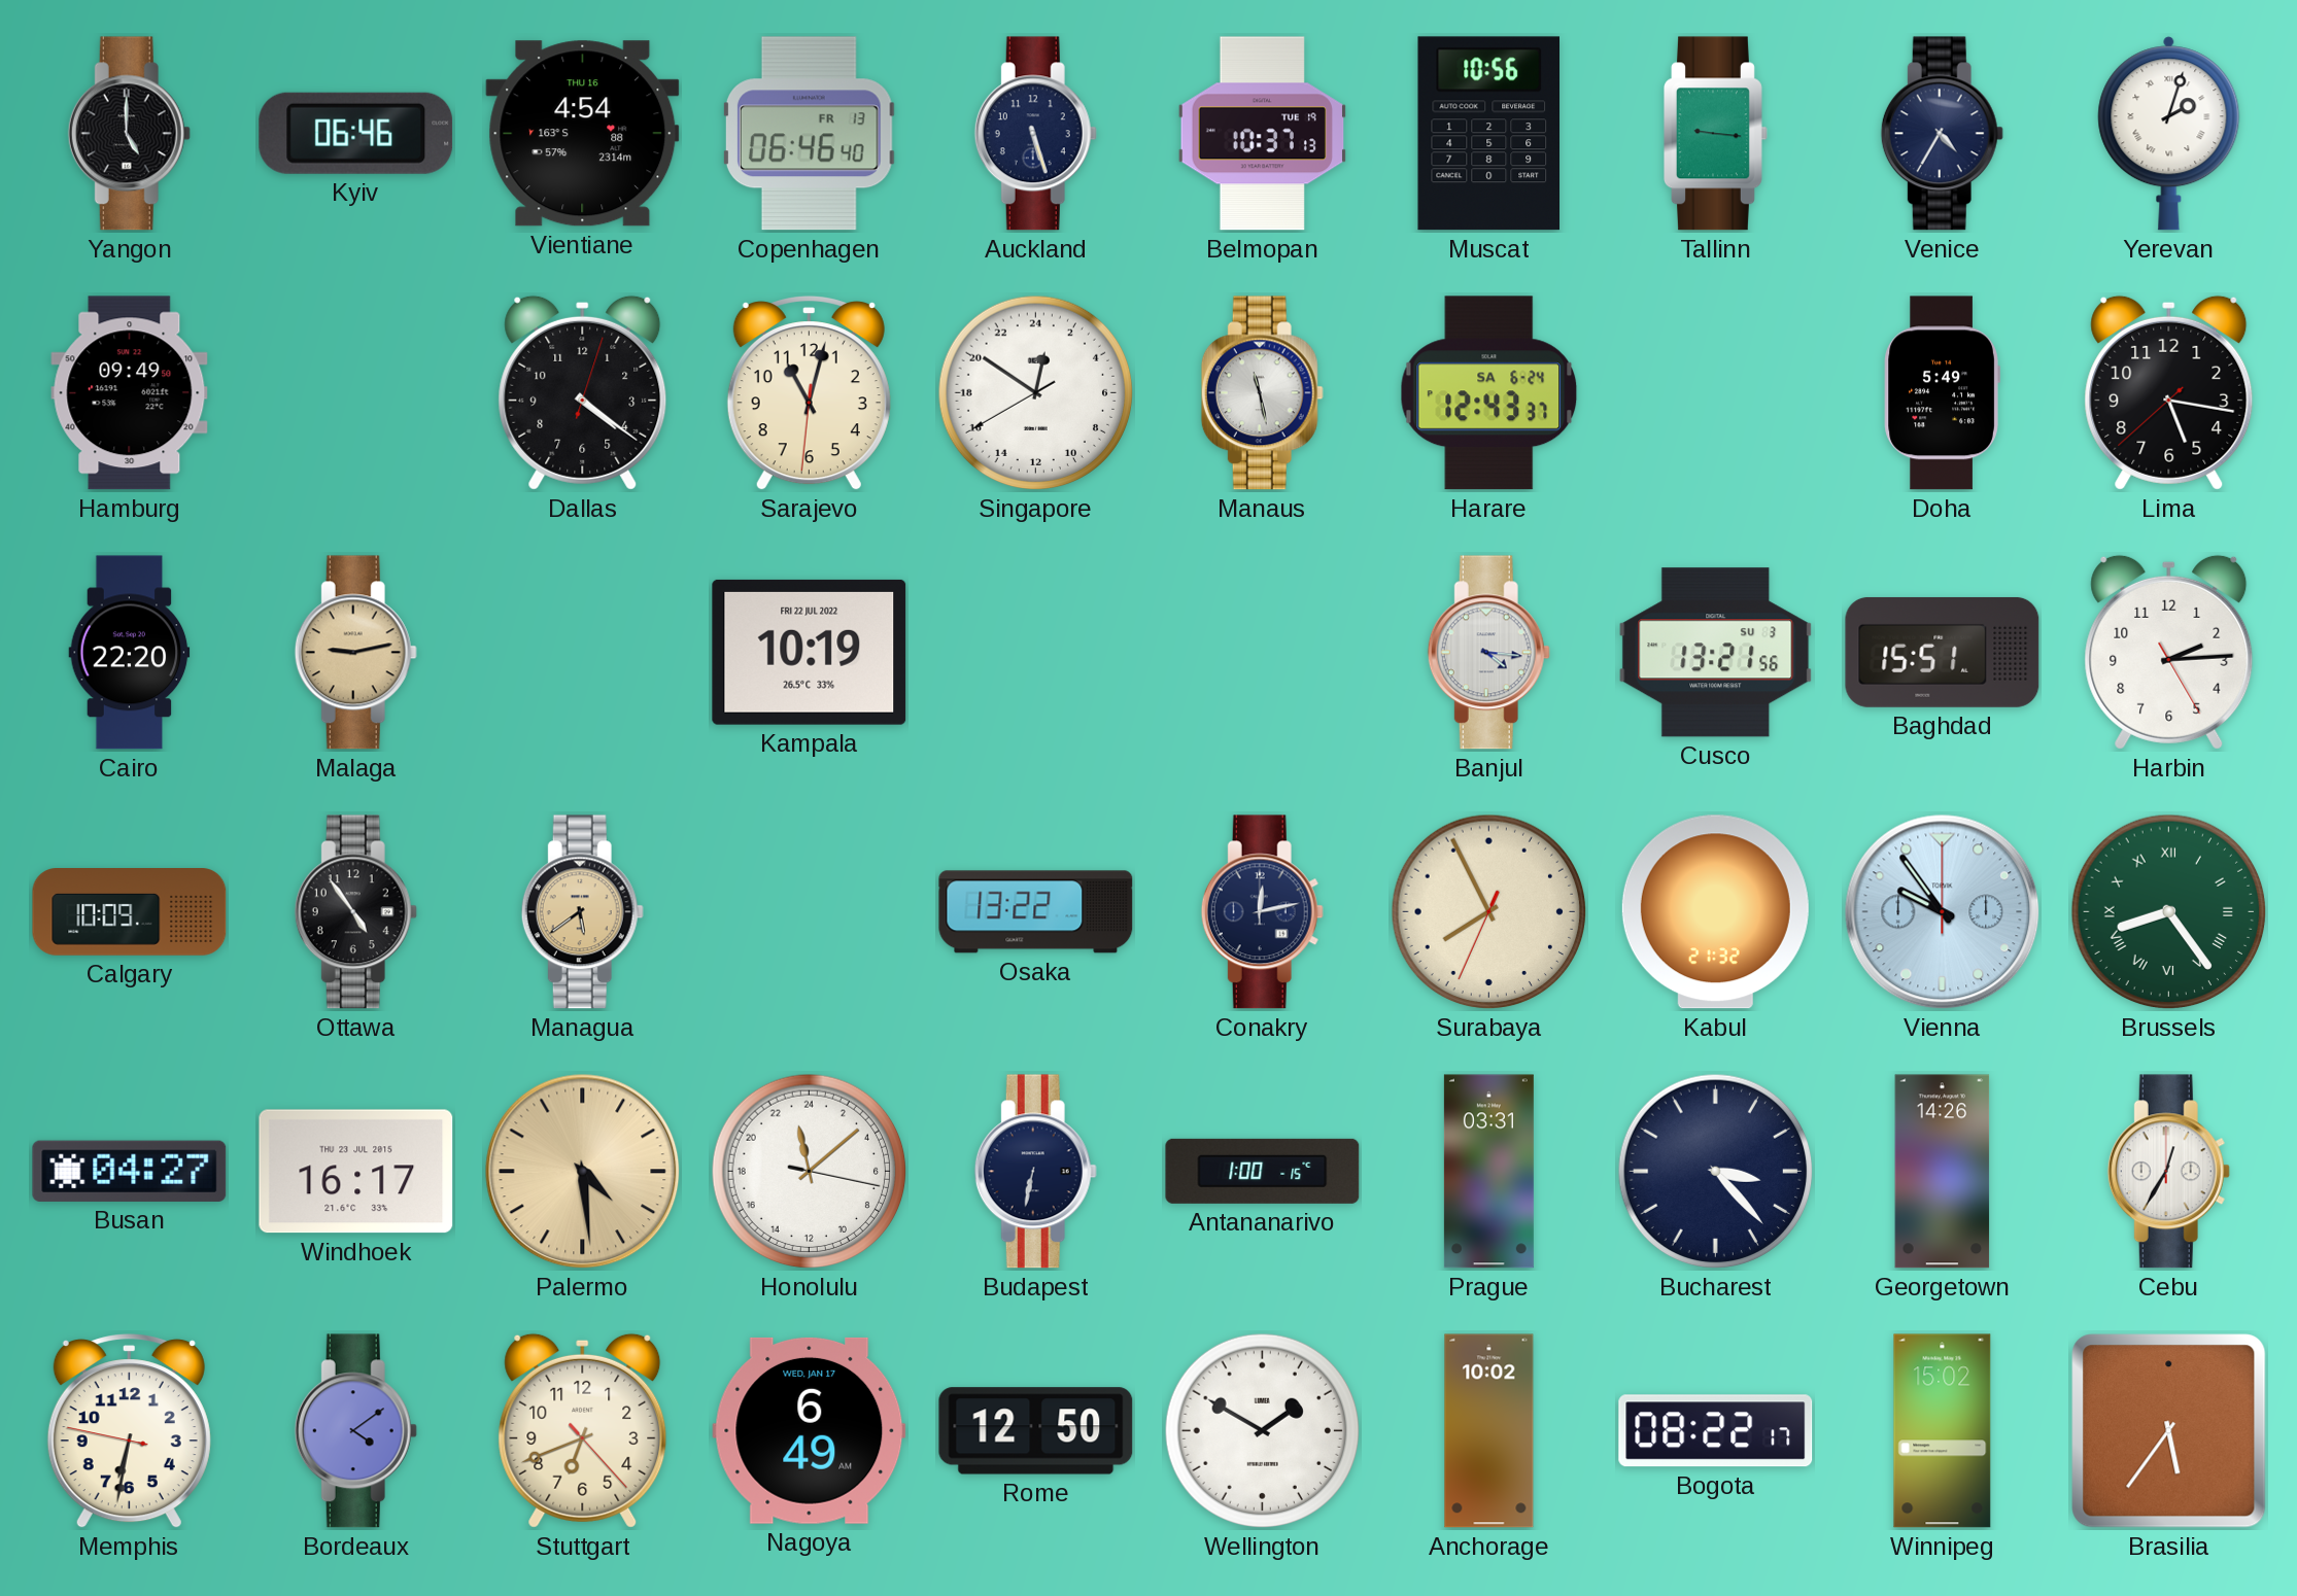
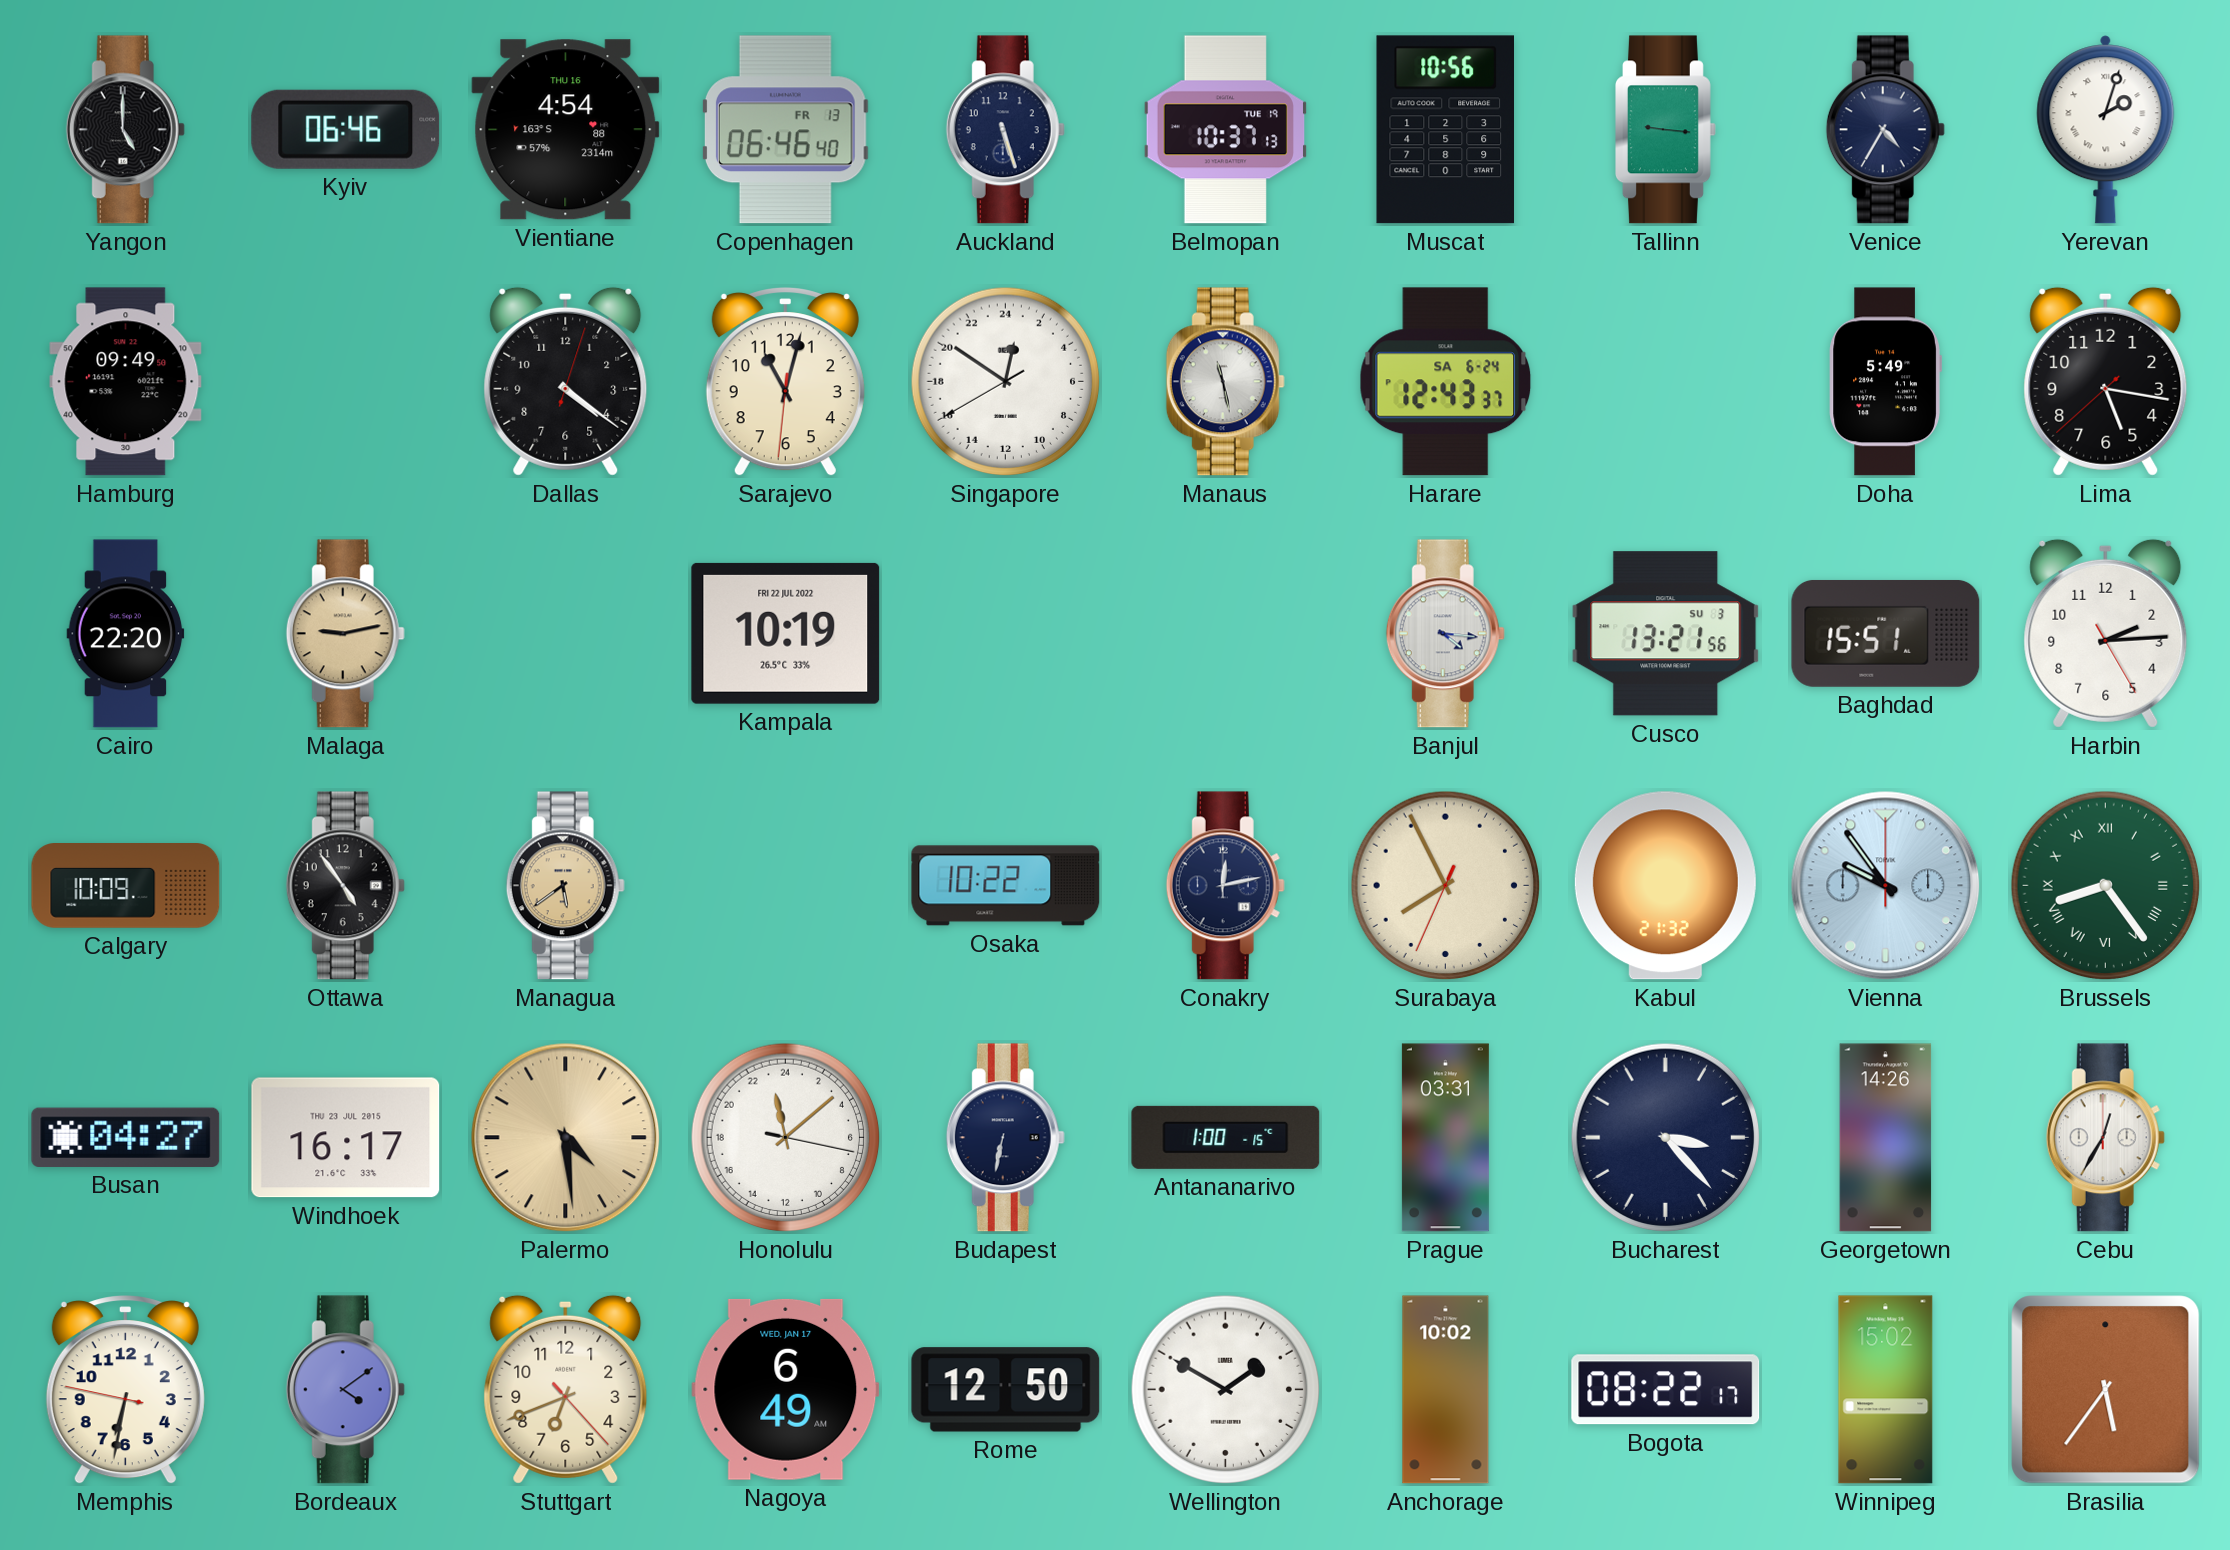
Osaka: 13:22 -> 10:22 (1006, 886)
